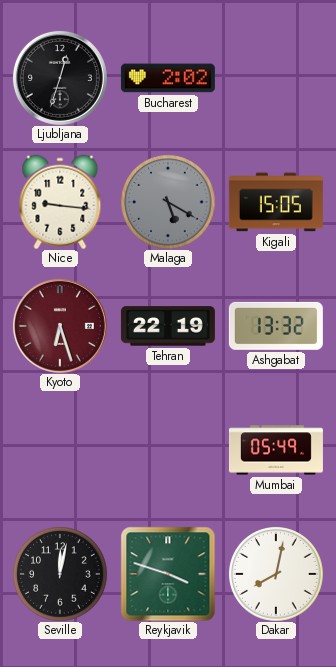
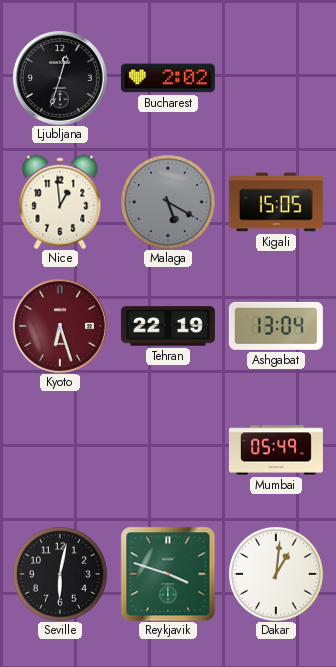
Nice: 9:16 -> 12:59 (60, 202)
Ashgabat: 13:32 -> 13:04 (276, 326)
Seville: 12:02 -> 6:02 (60, 574)
Dakar: 8:02 -> 1:01 (276, 574)
